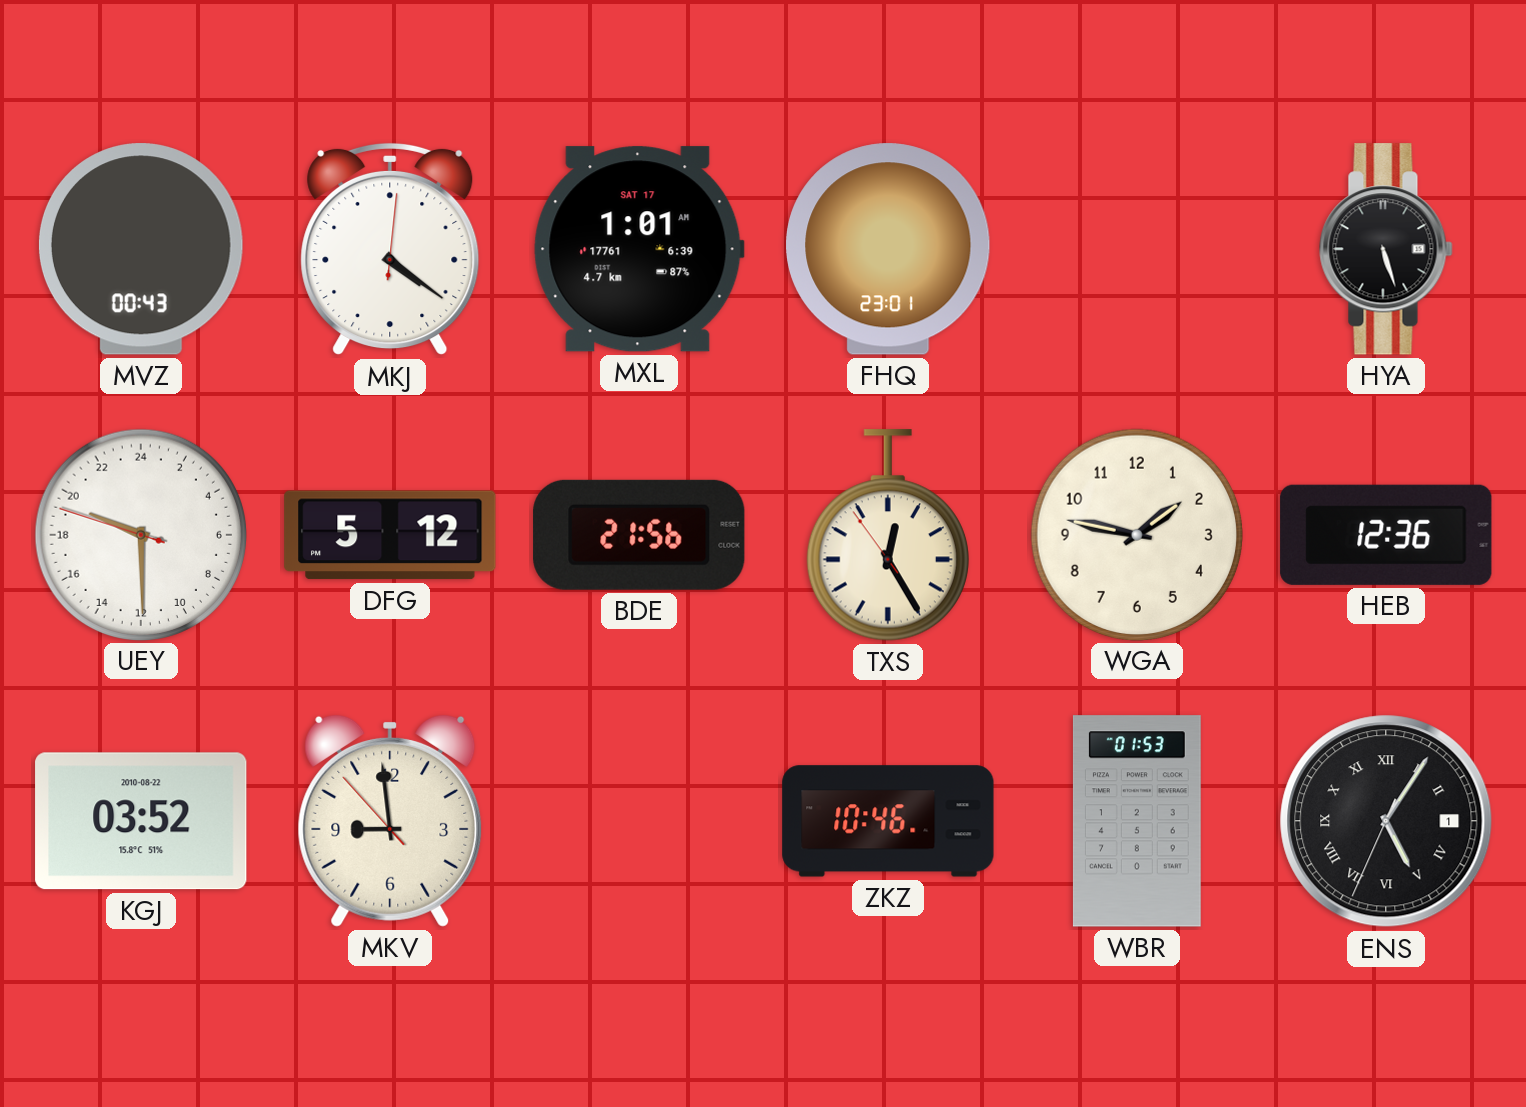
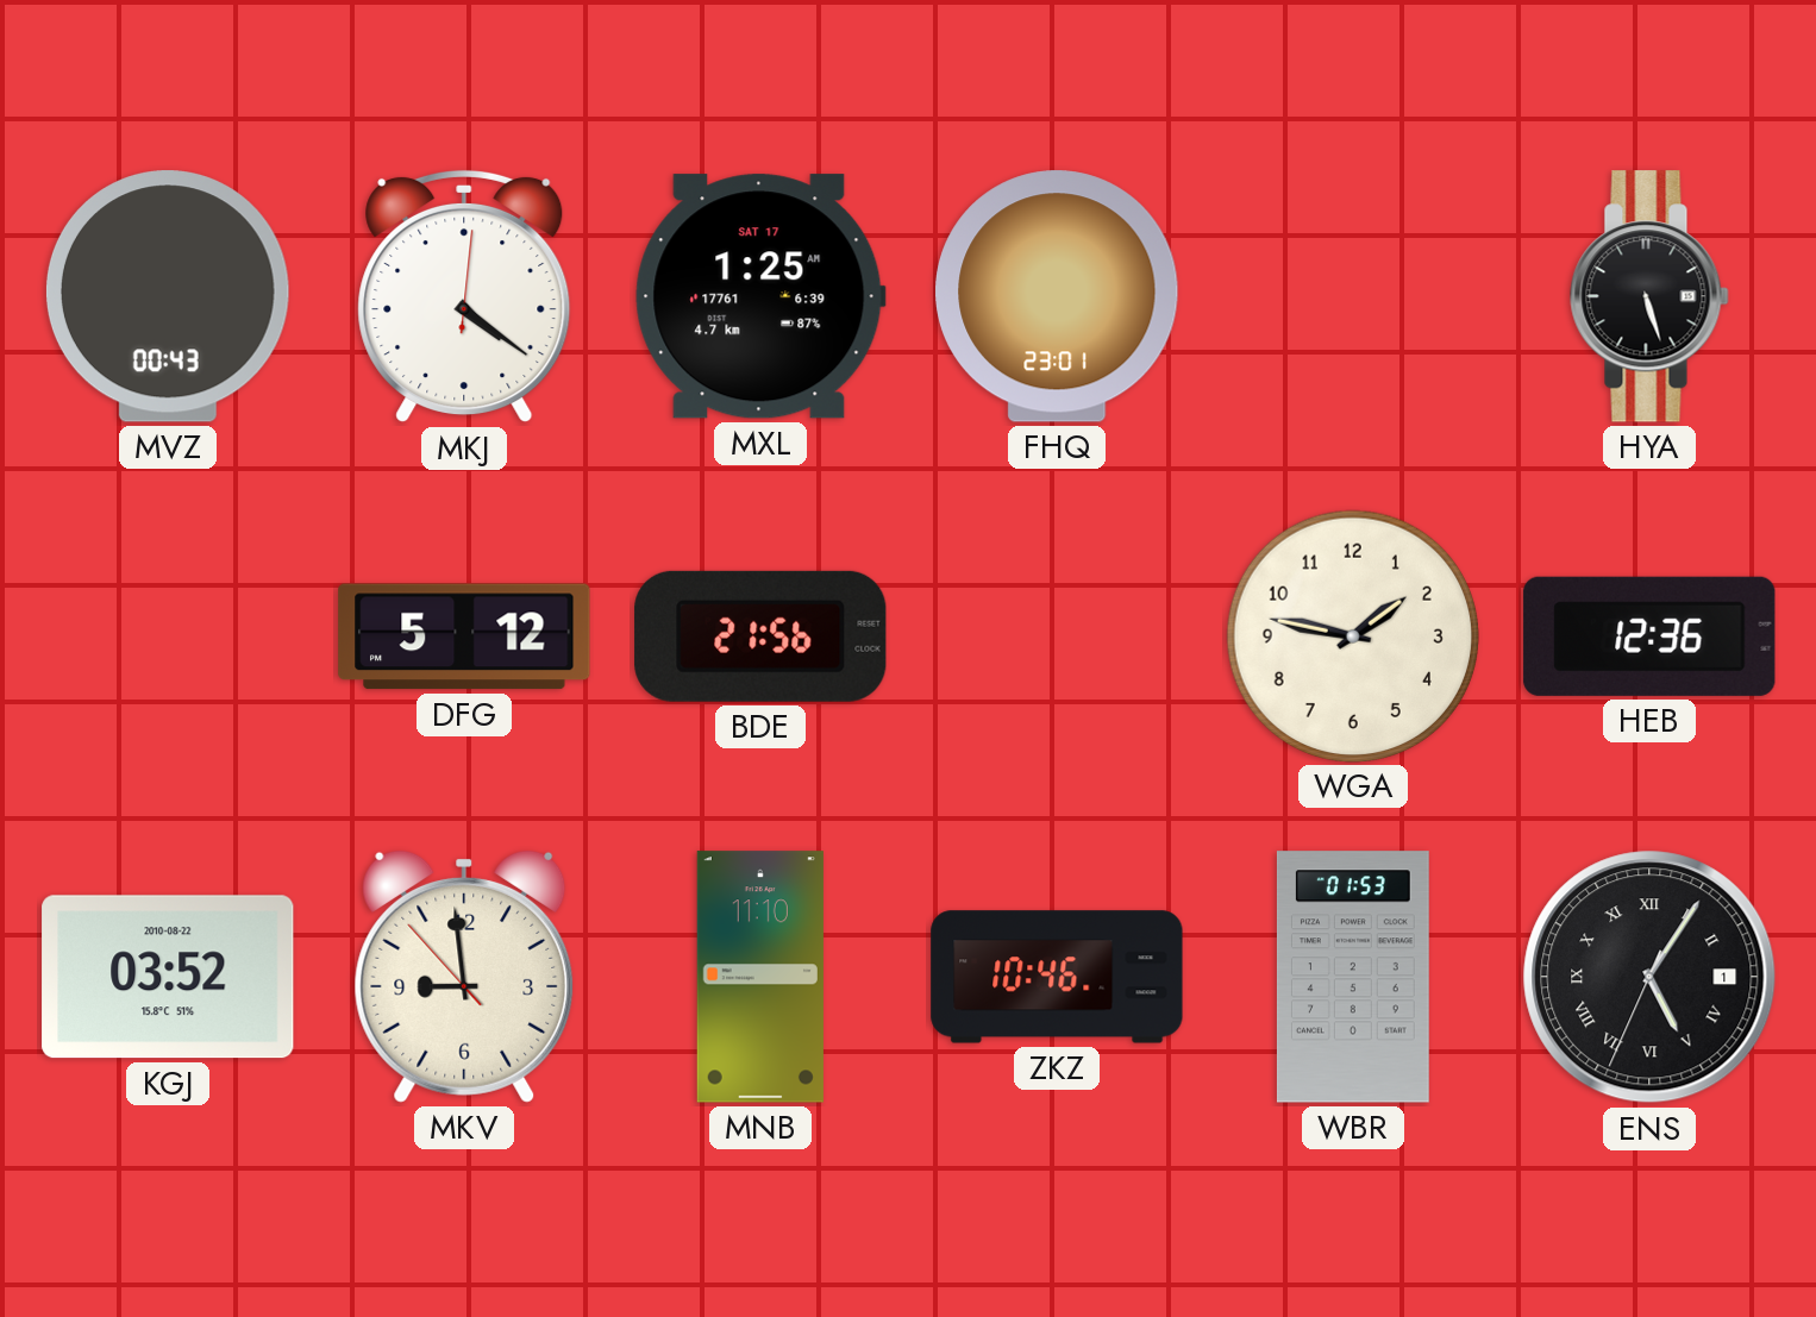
MXL: 1:01 -> 1:25 (760, 296)
UEY: 19:29 -> none (140, 534)
TXS: 12:24 -> none (888, 535)
MNB: none -> 11:10 (760, 977)
